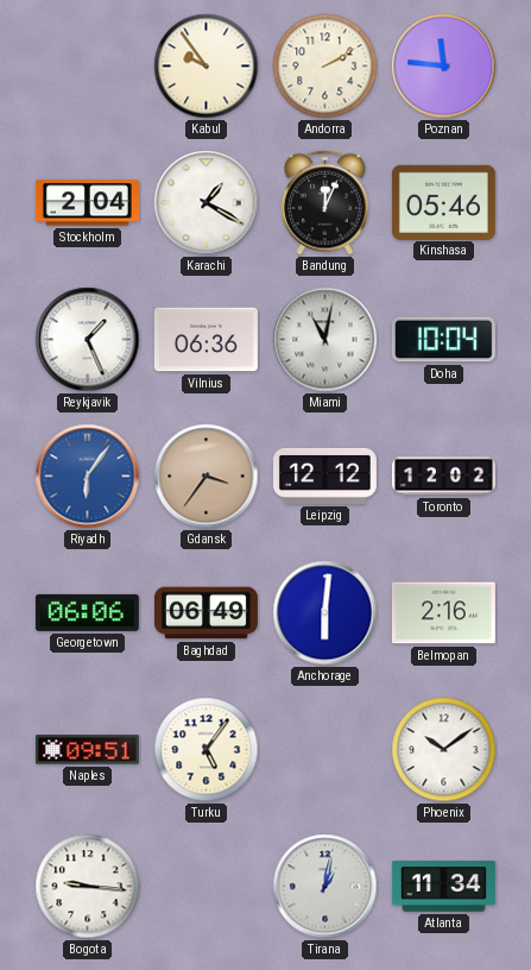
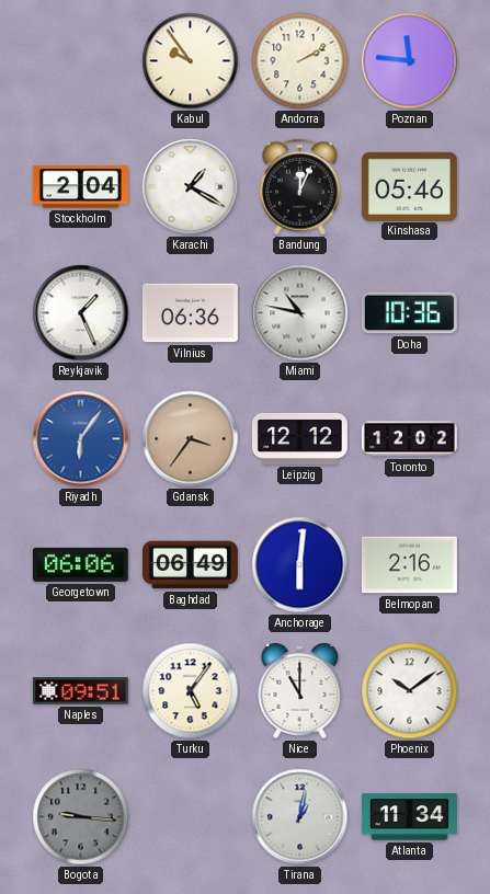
Miami: 11:02 -> 10:47 (300, 313)
Doha: 10:04 -> 10:36 (409, 313)
Nice: none -> 11:00 (300, 691)
Bogota dial: white -> grey (81, 817)
